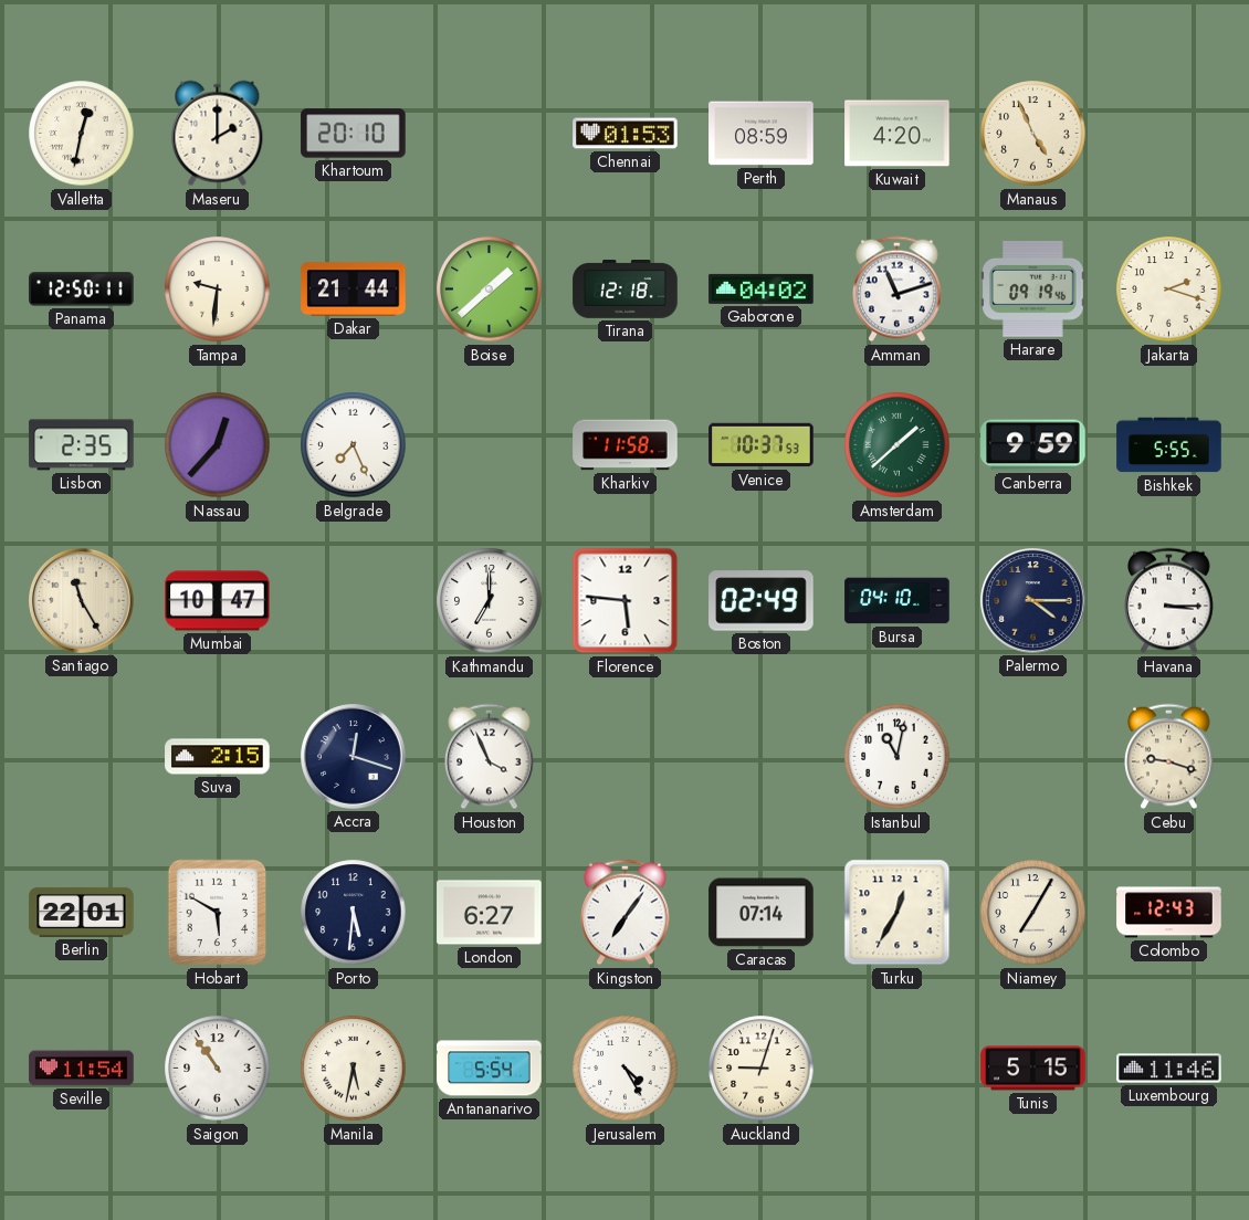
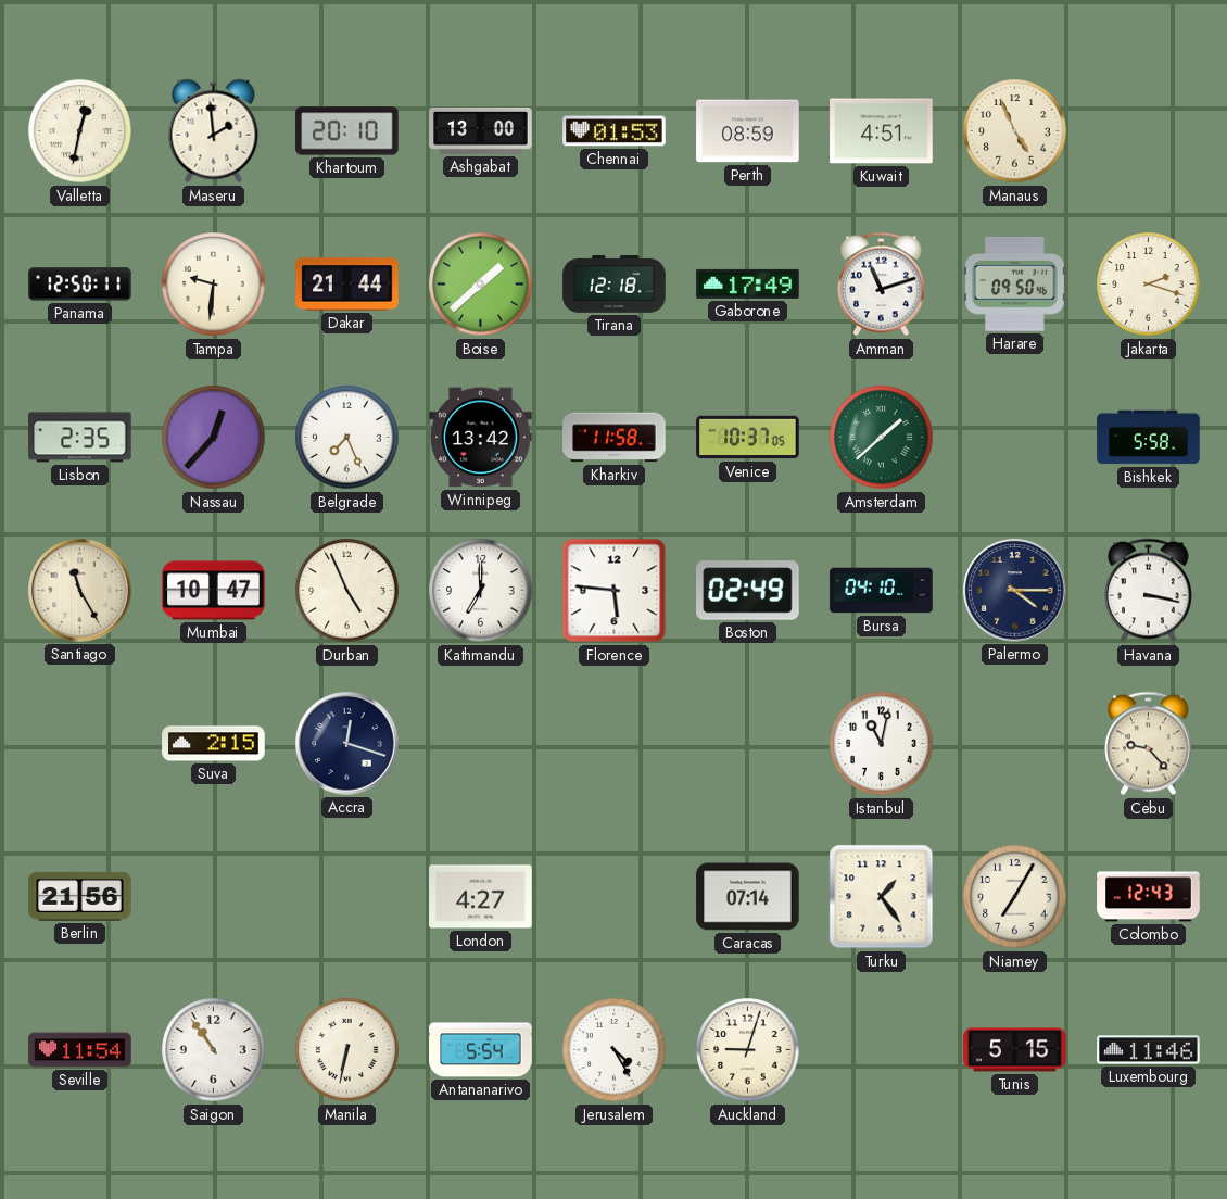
Maseru: 2:00 -> 1:59 (214, 131)
Ashgabat: none -> 13:00 (481, 130)
Kuwait: 4:20 -> 4:51 (882, 131)
Gaborone: 04:02 -> 17:49 (748, 283)
Harare: 09:19 -> 09:50 (1015, 283)
Winnipeg: none -> 13:42 (481, 438)
Venice: 10:37:53 -> 10:37:05 (748, 438)
Canberra: 9:59 -> none (1033, 445)
Bishkek: 5:55 -> 5:58 (1149, 438)
Durban: none -> 4:56 (347, 591)
Havana: 3:15 -> 3:17 (1149, 591)
Houston: 3:56 -> none (490, 757)
Cebu: 9:18 -> 9:23 (1149, 744)
Berlin: 22:01 -> 21:56 (80, 896)
Hobart: 5:50 -> none (218, 913)
Porto: 5:31 -> none (354, 913)
London: 6:27 -> 4:27 (481, 897)
Kingston: 7:06 -> none (626, 913)
Turku: 12:35 -> 1:24 (882, 897)
Manila: 5:32 -> 6:32 (347, 1050)
